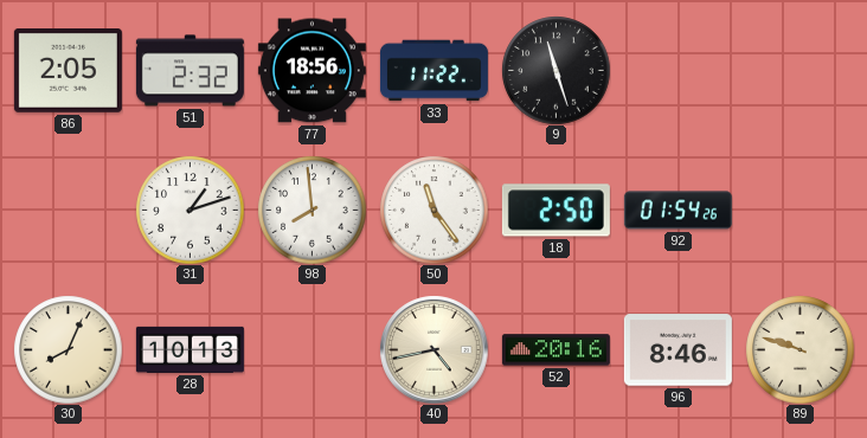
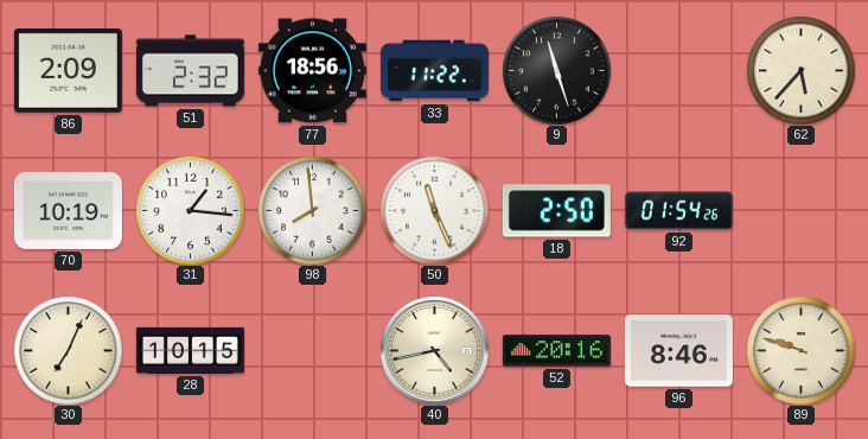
86: 2:05 -> 2:09 (68, 71)
62: none -> 5:37 (800, 70)
70: none -> 10:19 (68, 210)
31: 1:12 -> 1:16 (190, 210)
50: 11:24 -> 11:26 (434, 210)
30: 8:04 -> 7:04 (68, 350)
28: 10:13 -> 10:15 (190, 350)
